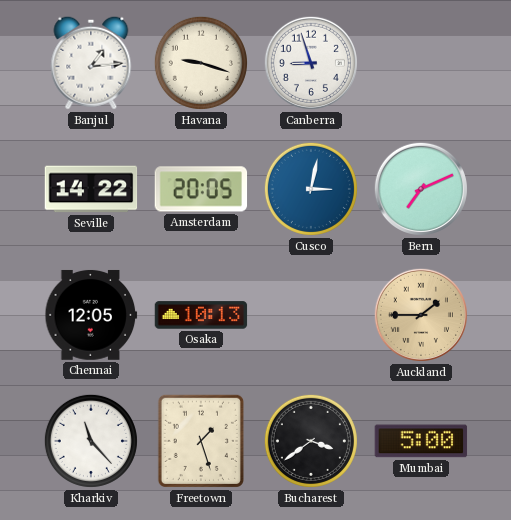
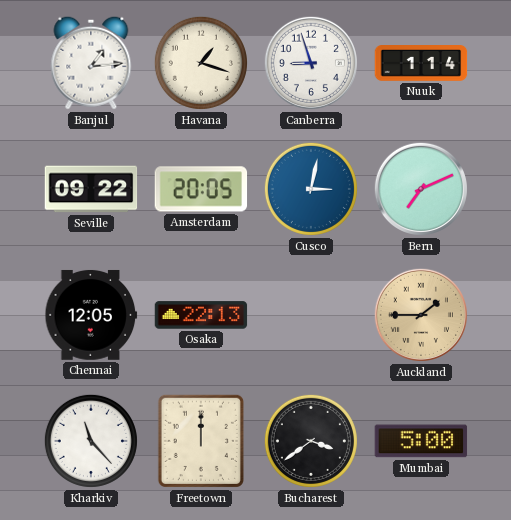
Havana: 9:18 -> 1:18 (201, 63)
Nuuk: none -> 1:14 (421, 64)
Seville: 14:22 -> 09:22 (91, 189)
Osaka: 10:13 -> 22:13 (201, 315)
Freetown: 1:27 -> 12:00 (201, 441)
